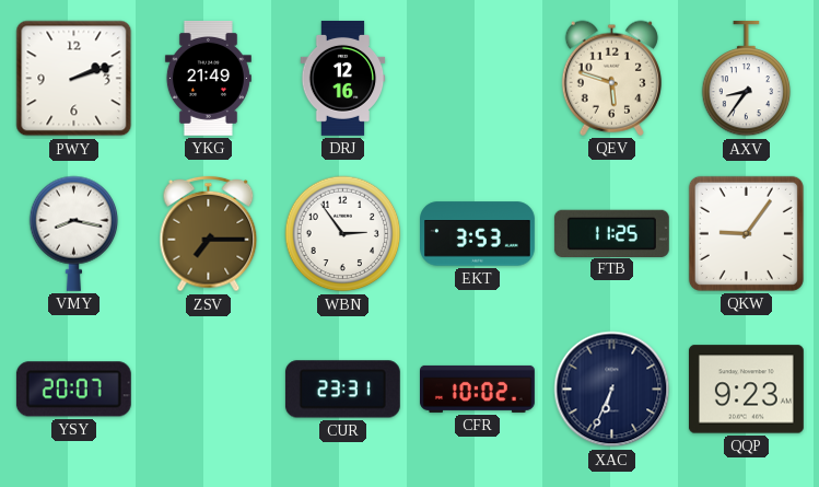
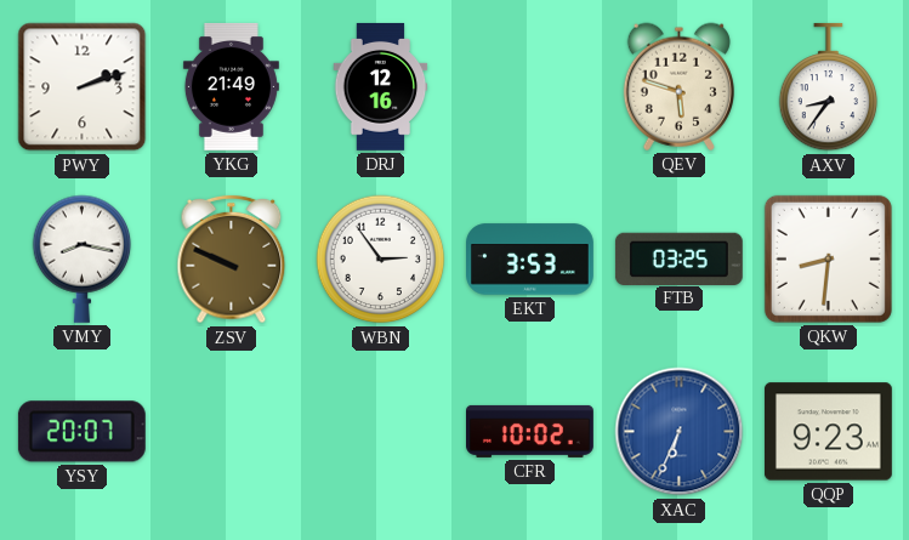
ZSV: 7:15 -> 9:49 (232, 260)
FTB: 11:25 -> 03:25 (678, 258)
QKW: 9:06 -> 8:31 (828, 258)
CUR: 23:31 -> none (342, 390)
XAC dial: navy -> blue (680, 432)
